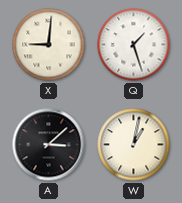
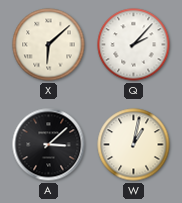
X: 9:01 -> 6:08 (49, 45)
Q: 1:27 -> 2:07 (134, 45)
